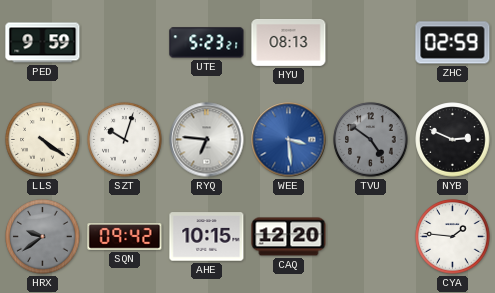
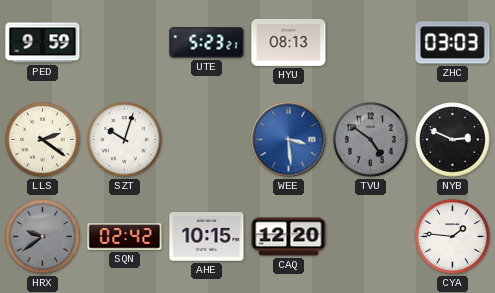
ZHC: 02:59 -> 03:03 (453, 43)
LLS: 4:21 -> 2:21 (43, 140)
RYQ: 6:46 -> none (207, 140)
SQN: 09:42 -> 02:42 (125, 237)
